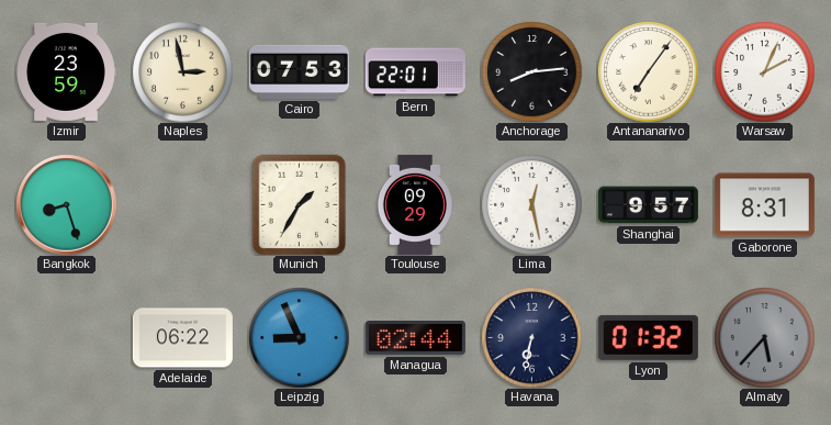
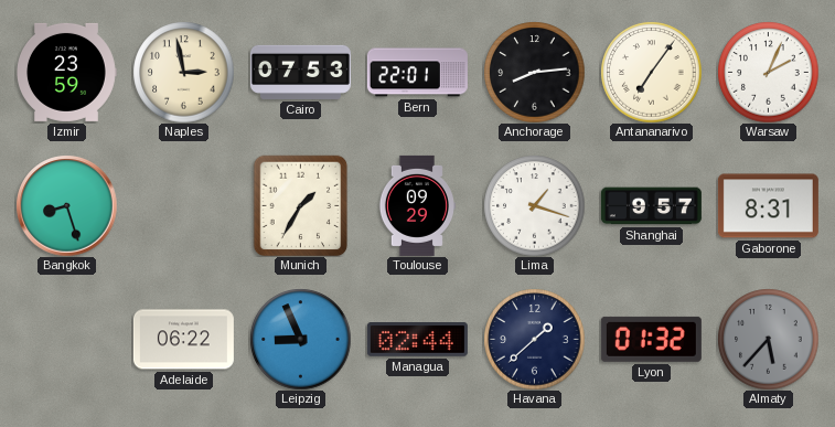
Lima: 12:28 -> 1:18 (534, 205)
Havana: 6:32 -> 1:38 (534, 339)
